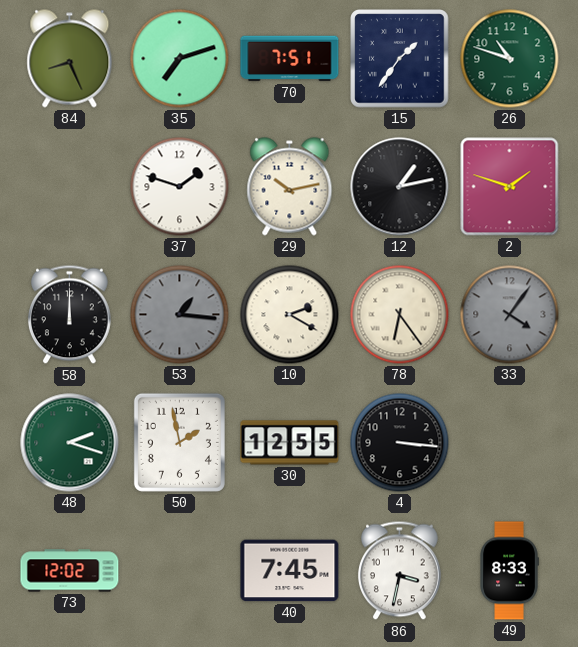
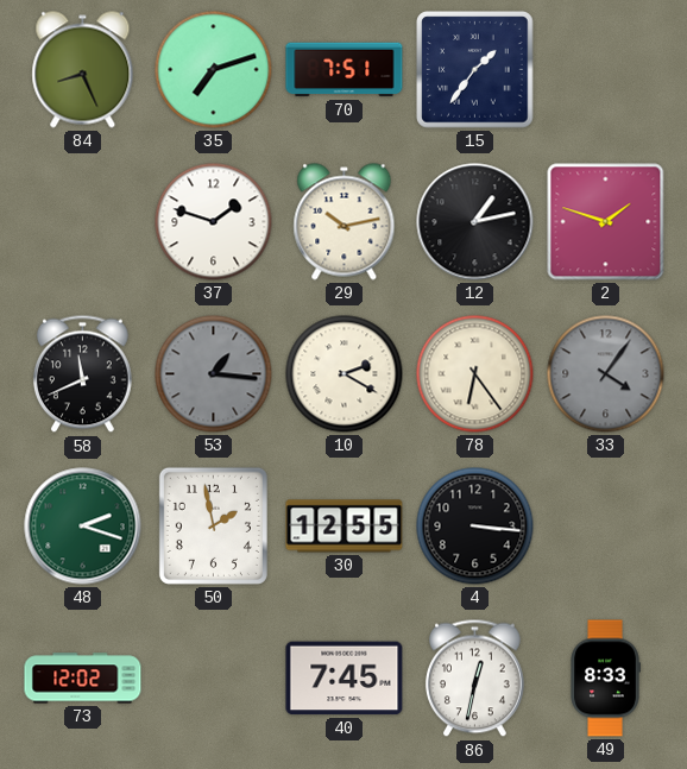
26: 10:48 -> none (510, 59)
58: 12:00 -> 11:41 (82, 374)
86: 3:32 -> 12:32 (474, 679)
